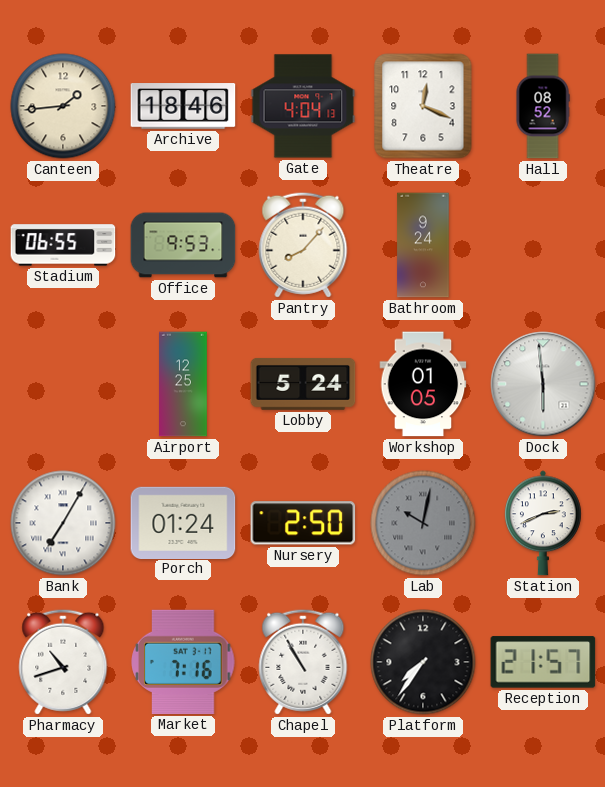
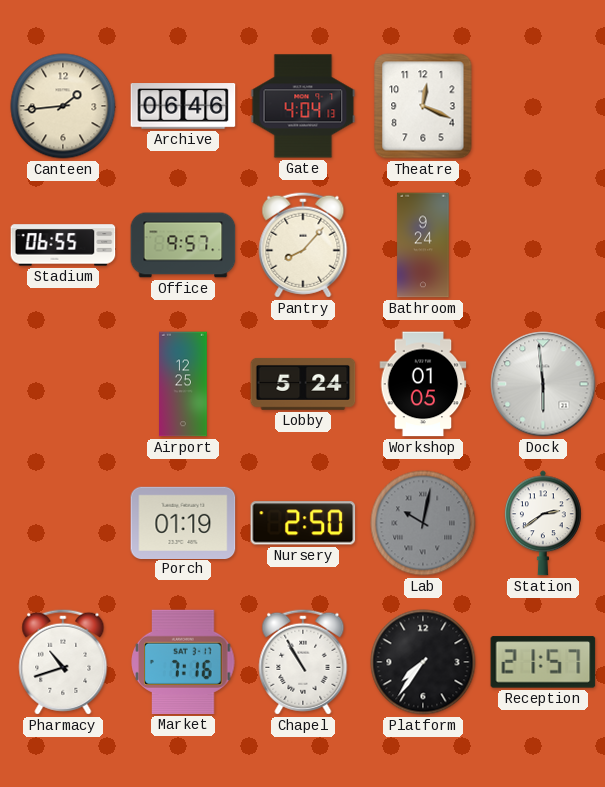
Archive: 18:46 -> 06:46 (183, 106)
Hall: 08:52 -> none (543, 106)
Office: 9:53 -> 9:57 (183, 245)
Bank: 7:05 -> none (63, 523)
Porch: 01:24 -> 01:19 (183, 522)
Station: 2:41 -> 2:39 (543, 523)
